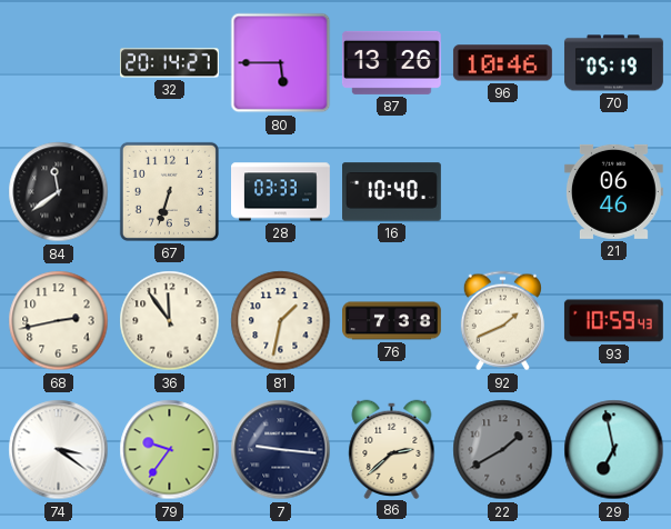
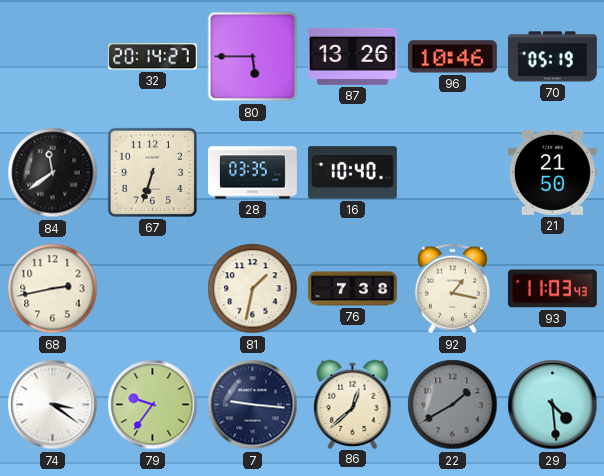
28: 03:33 -> 03:35 (253, 173)
21: 06:46 -> 21:50 (552, 172)
36: 11:54 -> none (170, 321)
92: 1:41 -> 1:17 (452, 289)
93: 10:59 -> 11:03 (552, 289)
86: 2:38 -> 12:38 (353, 404)
29: 6:58 -> 4:29 (553, 405)
